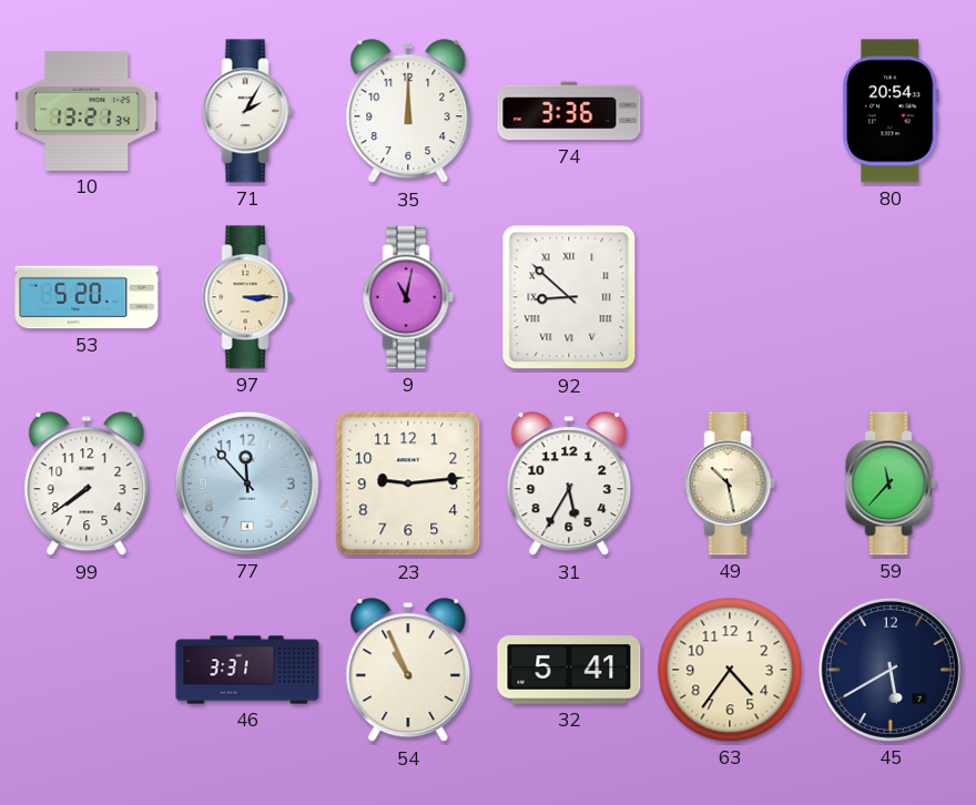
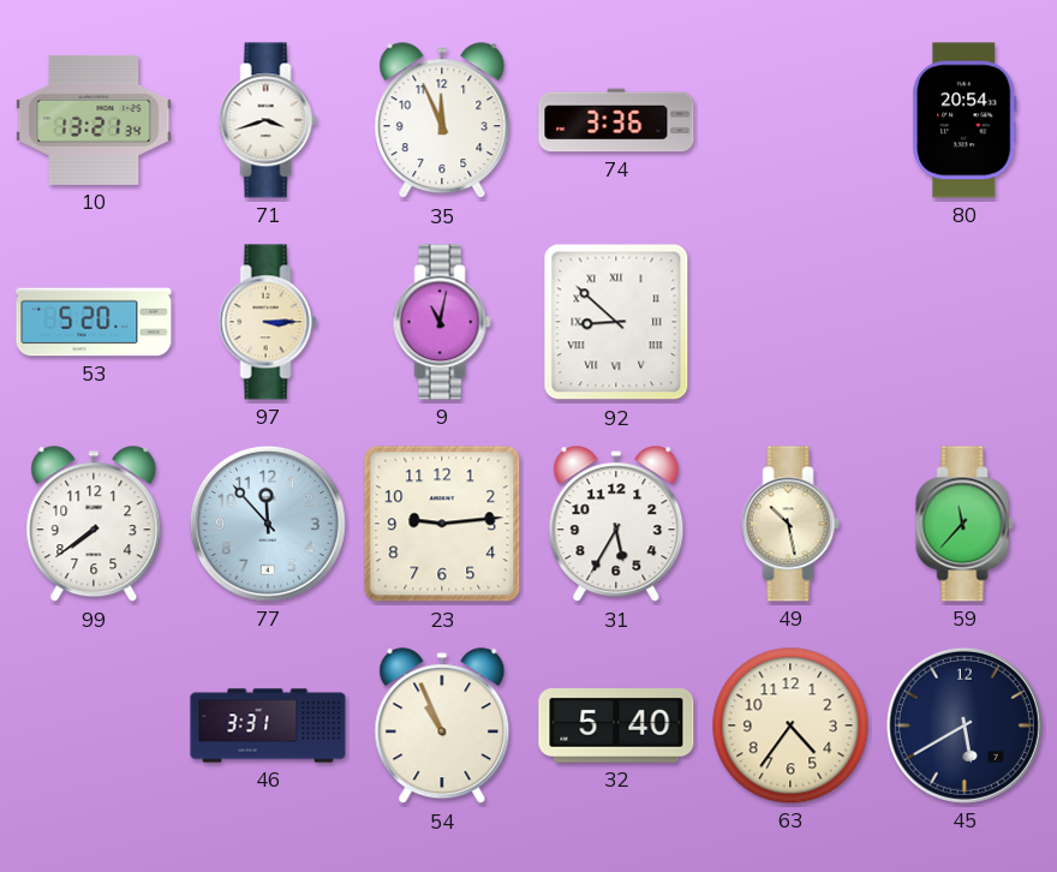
71: 2:05 -> 3:42 (268, 120)
35: 12:00 -> 11:56 (442, 121)
32: 5:41 -> 5:40 (616, 727)
